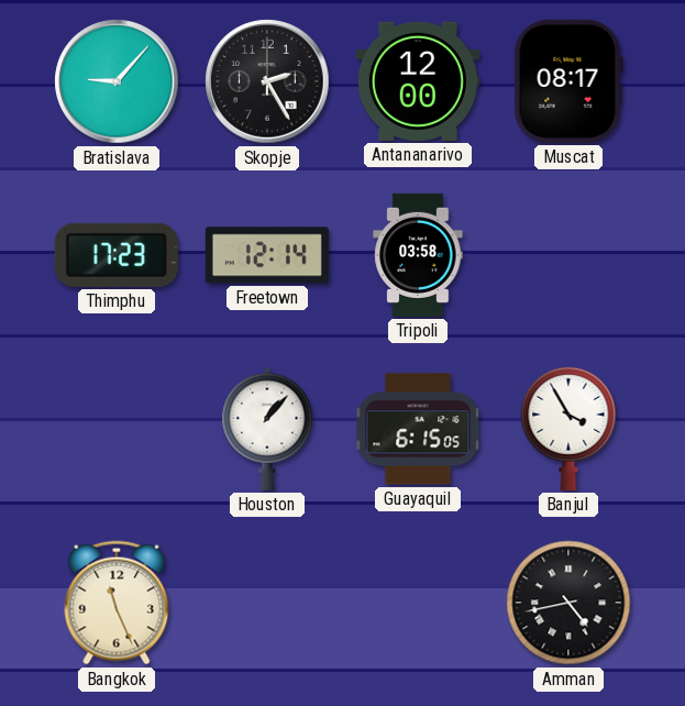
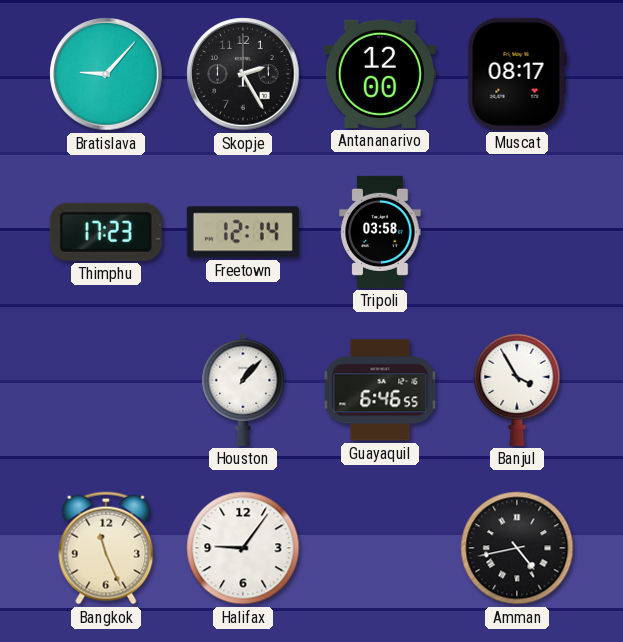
Guayaquil: 6:15 -> 6:46 (380, 390)
Halifax: none -> 9:06 (243, 548)
